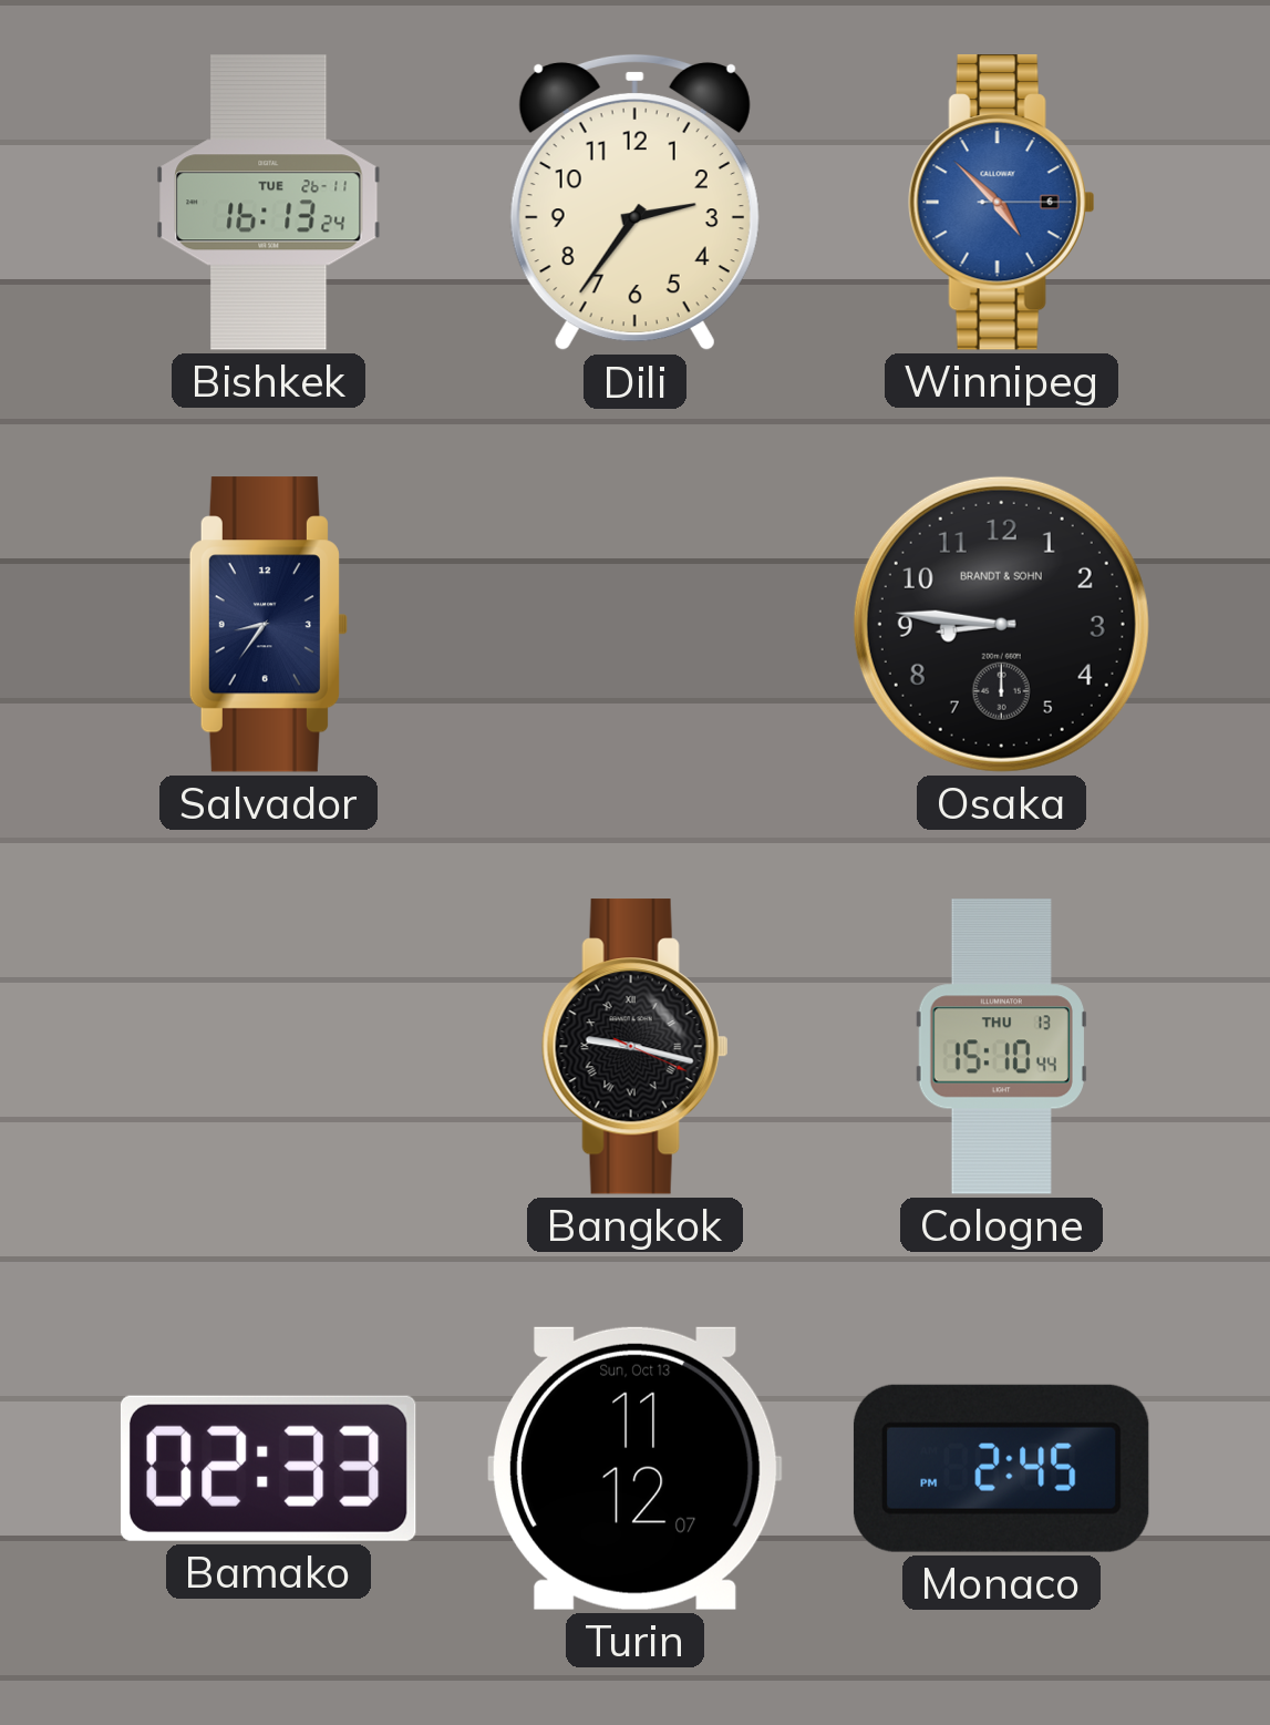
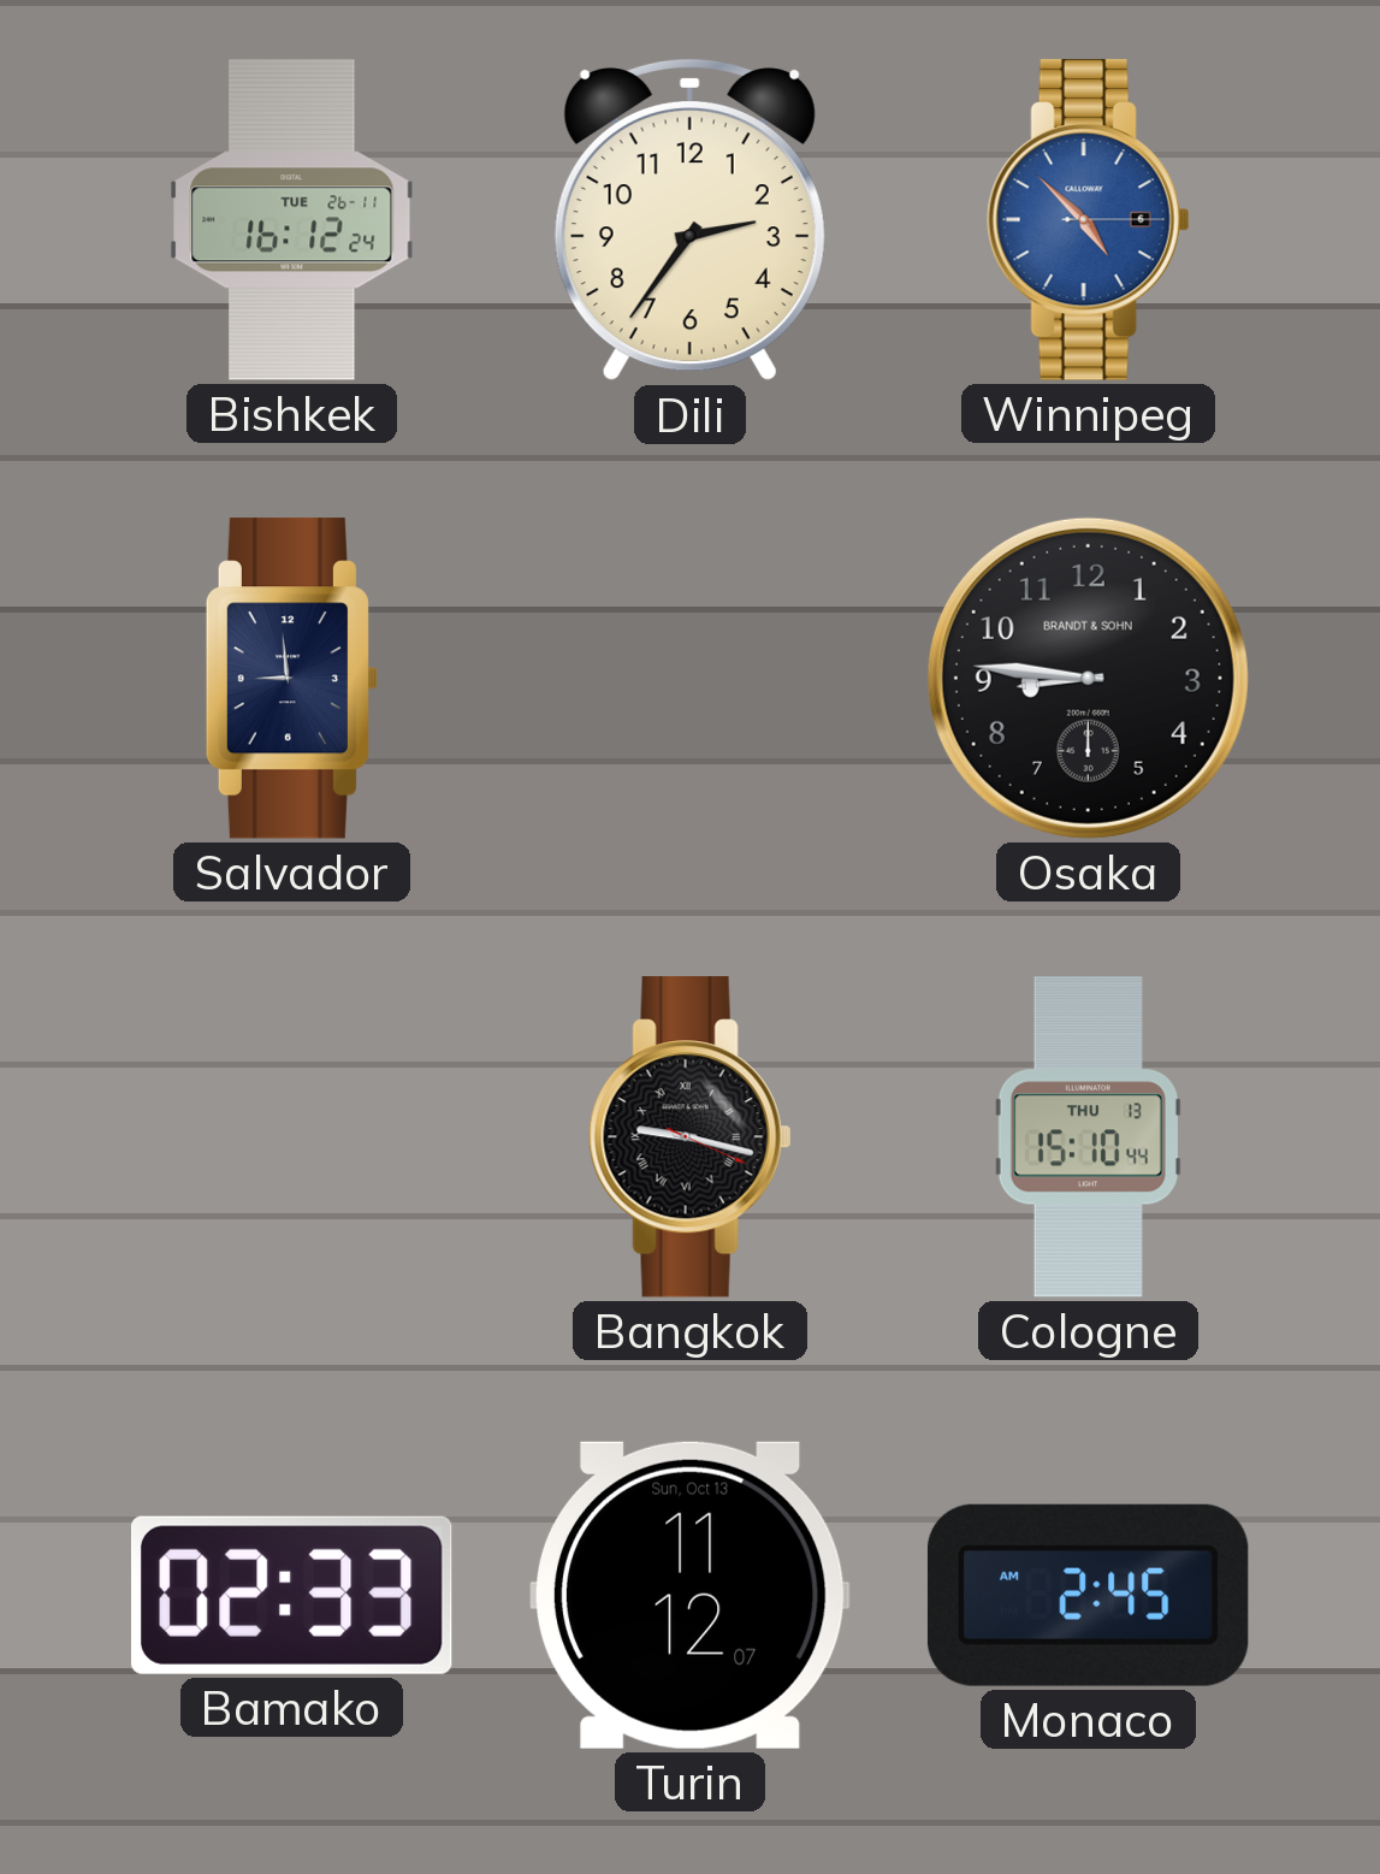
Bishkek: 16:13 -> 16:12 (292, 220)
Salvador: 8:36 -> 8:59 (291, 679)
Monaco: 2:45 PM -> 2:45 AM (1088, 1595)
